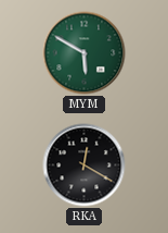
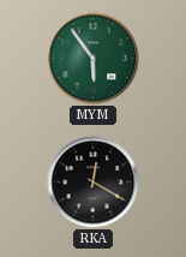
MYM: 5:50 -> 5:54 (94, 59)
